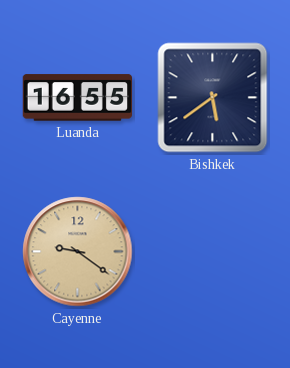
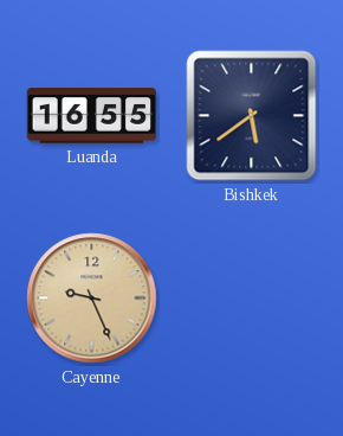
Cayenne: 9:21 -> 9:26 (92, 299)
